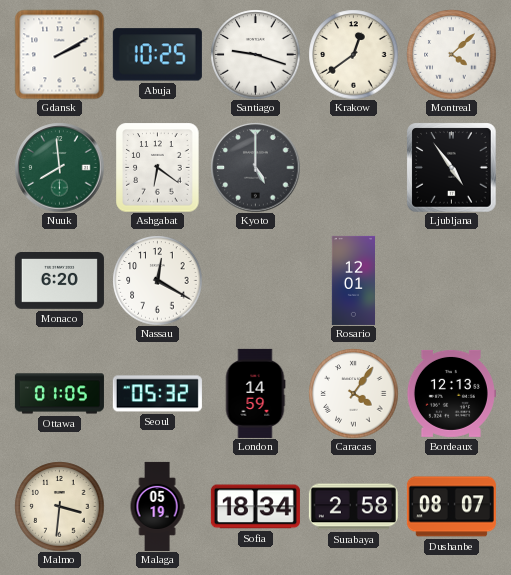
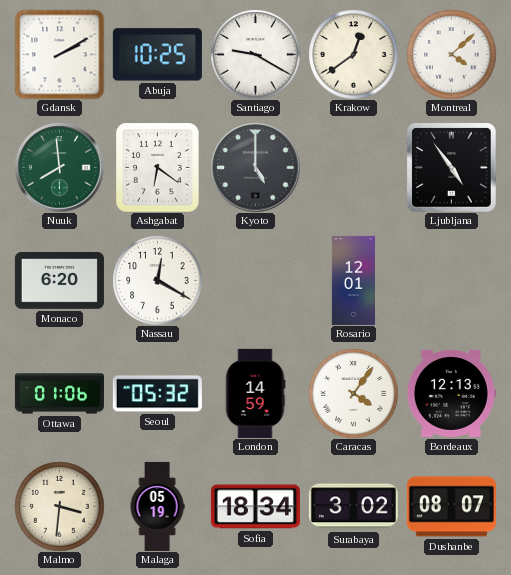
Santiago: 9:18 -> 9:20 (255, 54)
Ottawa: 01:05 -> 01:06 (59, 394)
Surabaya: 2:58 -> 3:02 (353, 507)
